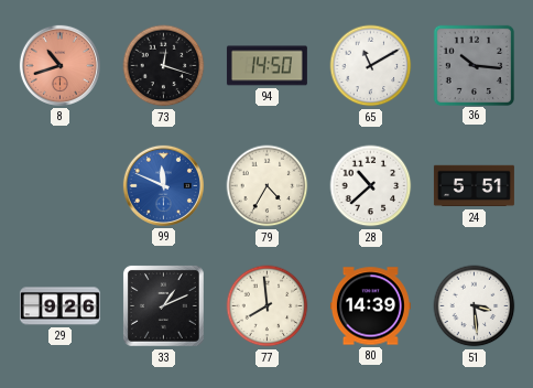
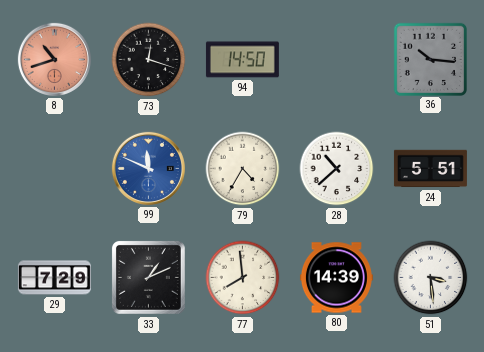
65: 11:10 -> none (371, 66)
29: 9:26 -> 7:29 (54, 278)
